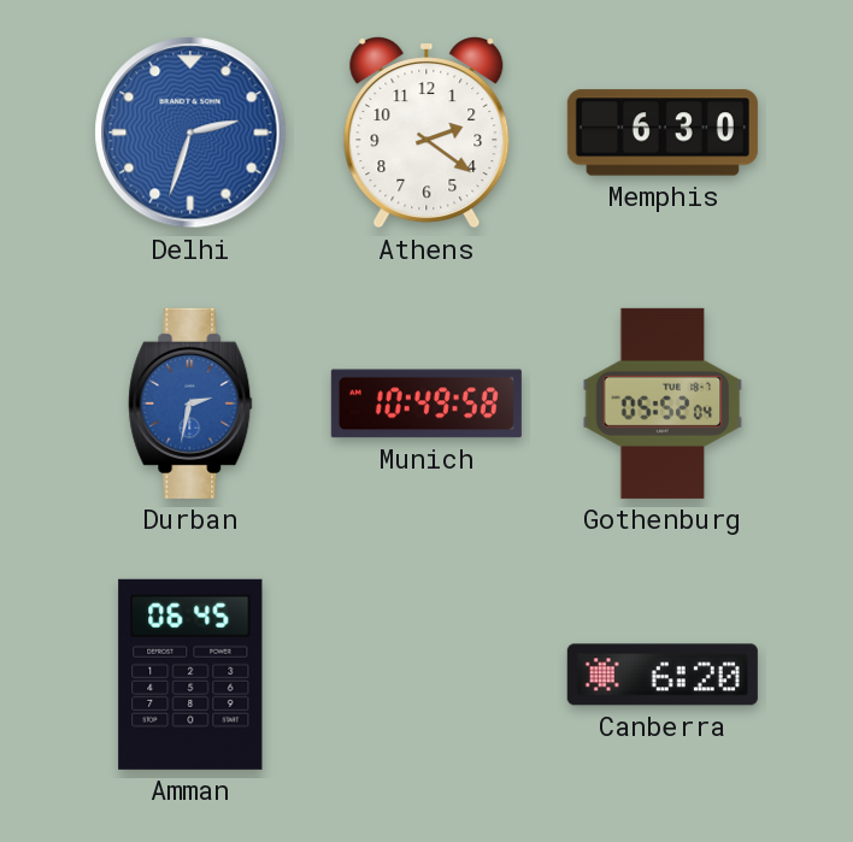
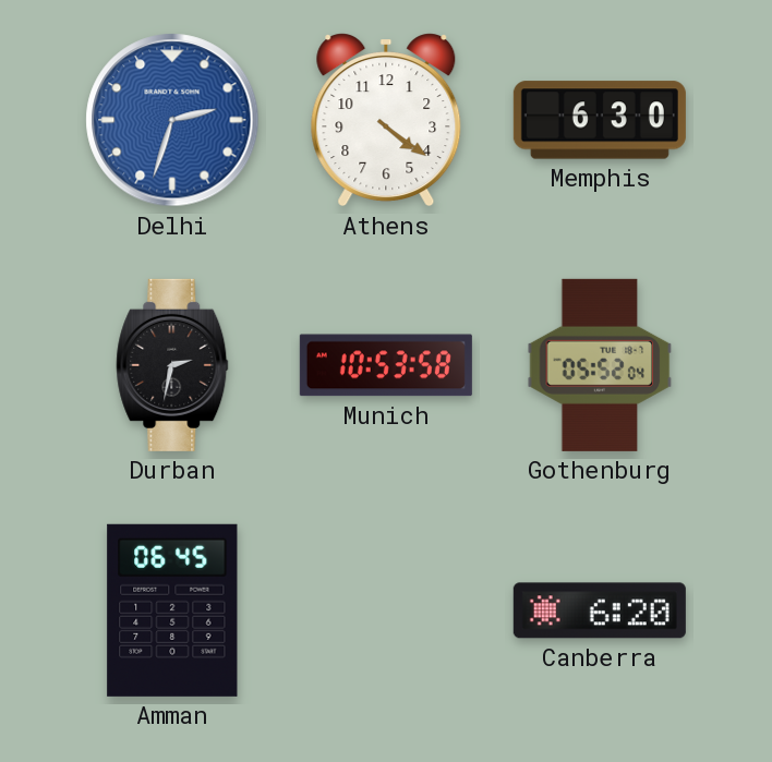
Athens: 2:21 -> 4:21 (386, 120)
Durban dial: blue -> black (172, 365)
Munich: 10:49 -> 10:53 (386, 365)
